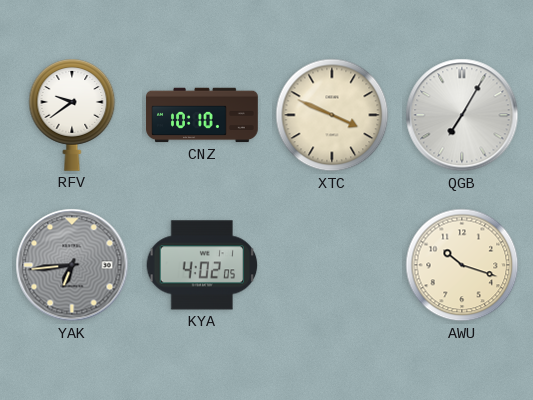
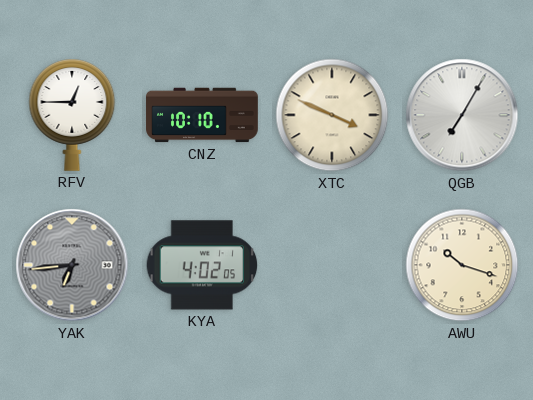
RFV: 9:39 -> 12:45 (72, 115)
